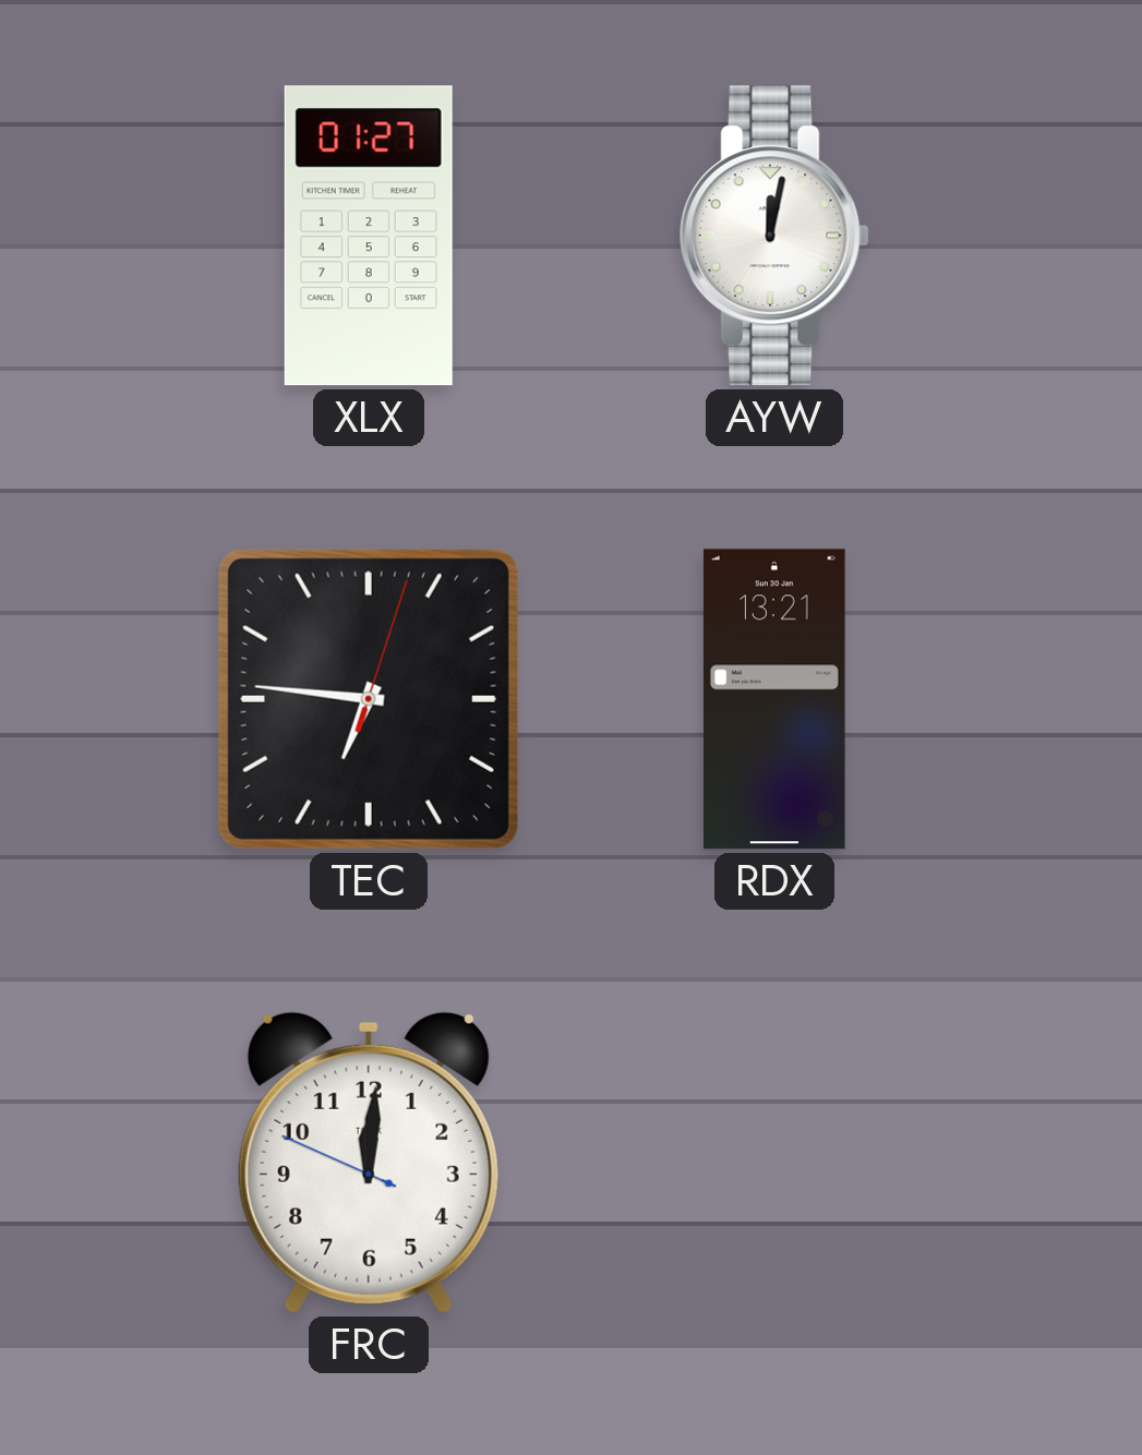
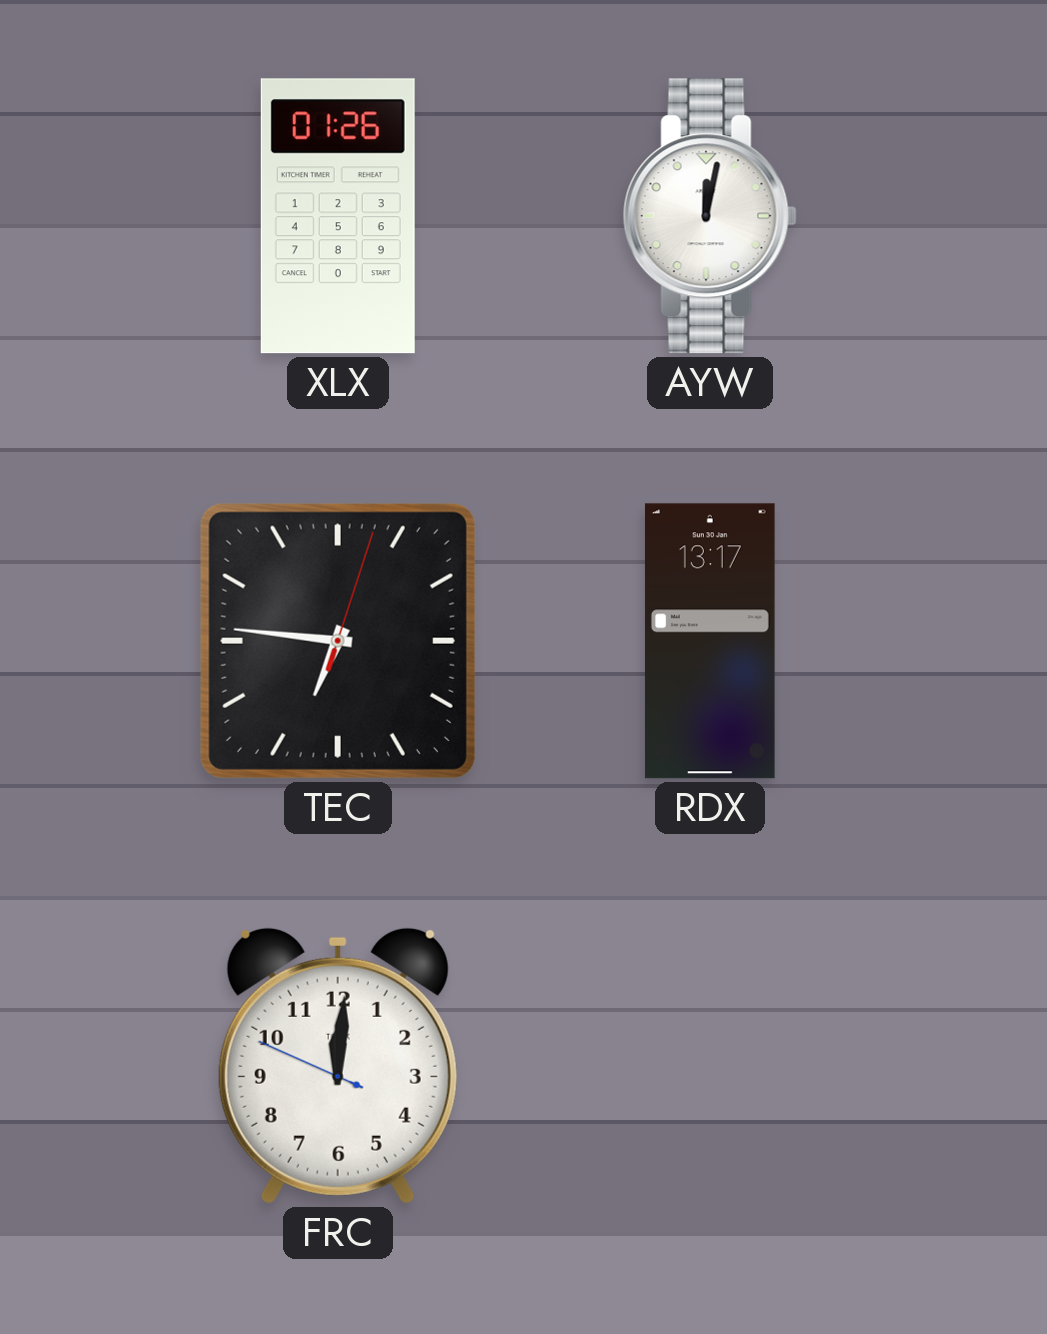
XLX: 01:27 -> 01:26 (338, 216)
RDX: 13:21 -> 13:17 (710, 641)
